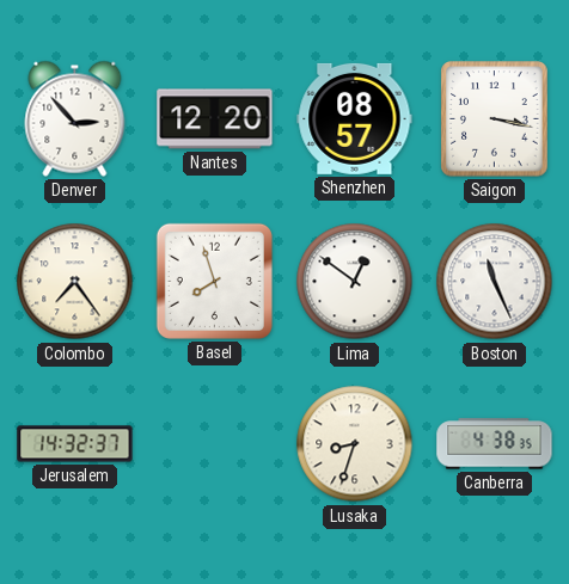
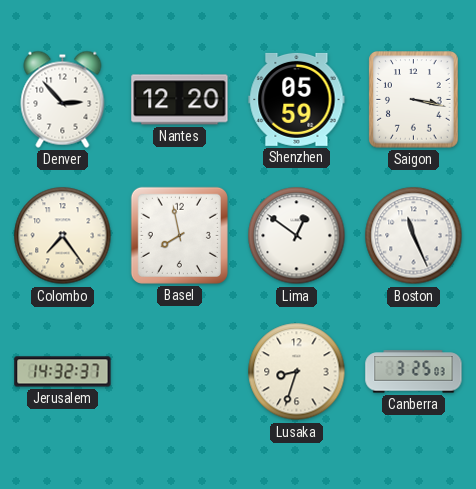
Shenzhen: 08:57 -> 05:59 (297, 99)
Basel: 7:57 -> 7:58 (179, 235)
Canberra: 4:38 -> 3:25 (414, 372)
